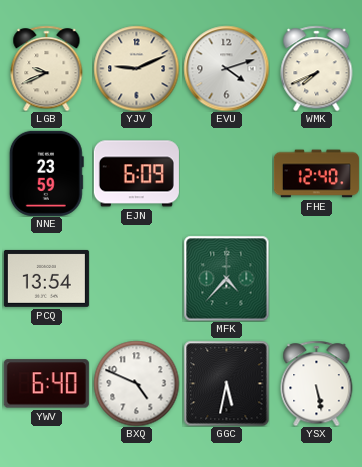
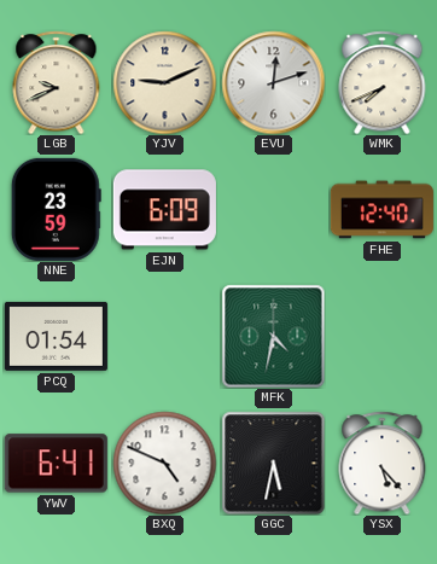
EVU: 4:12 -> 12:12 (273, 82)
PCQ: 13:54 -> 01:54 (56, 336)
MFK: 4:37 -> 4:32 (273, 336)
YWV: 6:40 -> 6:41 (56, 464)
YSX: 5:28 -> 5:23 (383, 463)
